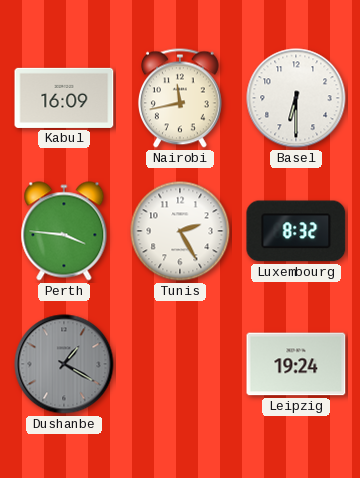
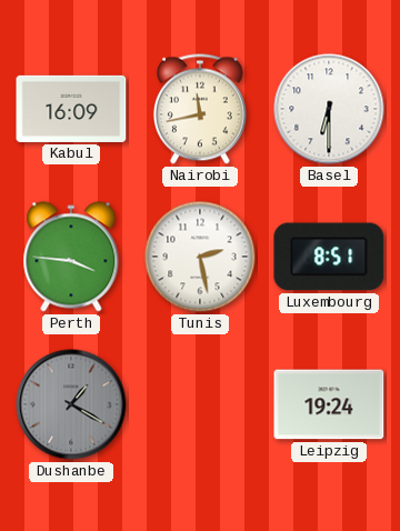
Tunis: 2:25 -> 2:28 (200, 257)
Luxembourg: 8:32 -> 8:51 (329, 257)
